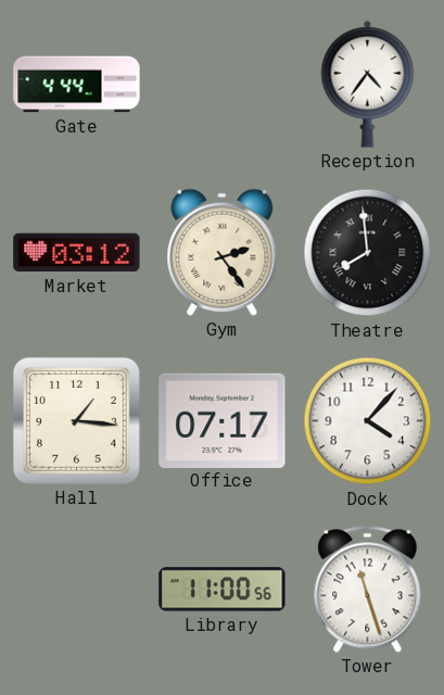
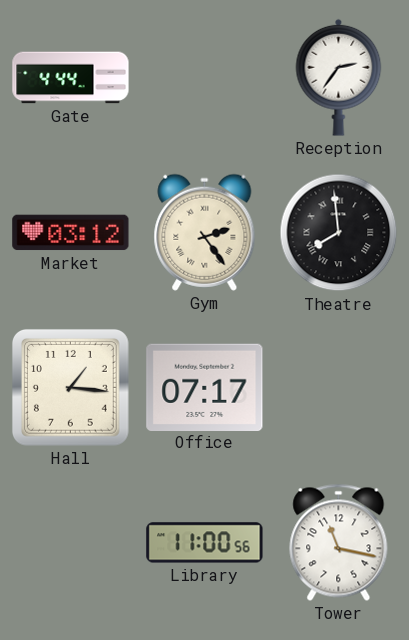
Reception: 4:36 -> 2:36 (339, 77)
Dock: 4:07 -> none (368, 421)
Tower: 11:27 -> 11:17 (339, 542)
